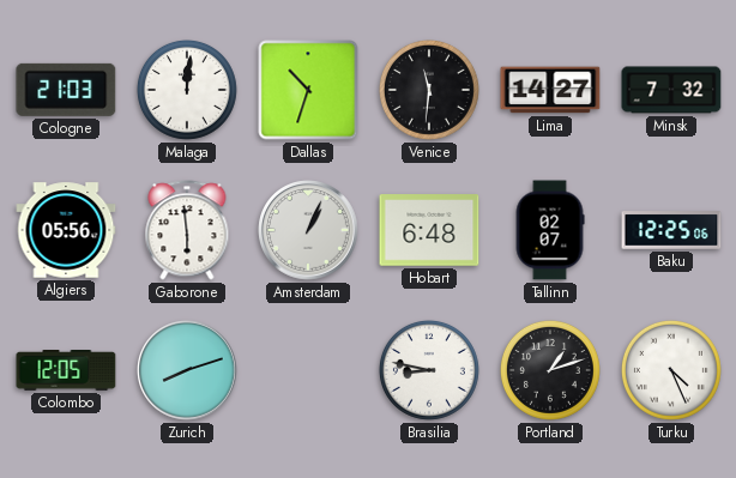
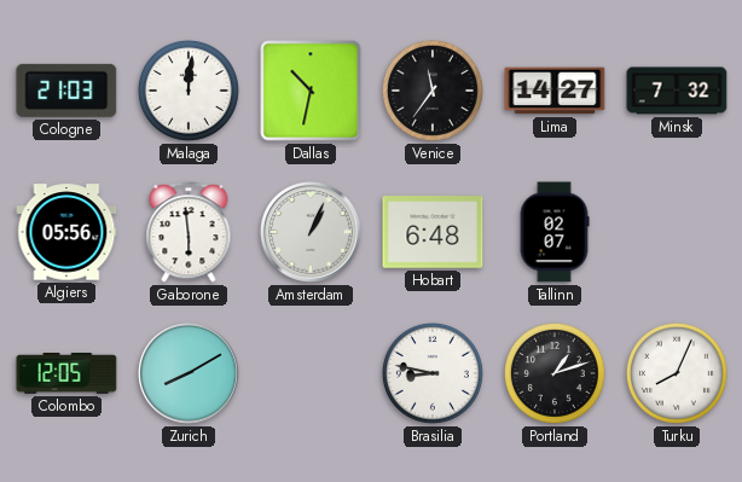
Dallas: 10:33 -> 10:32 (311, 91)
Venice: 11:31 -> 11:36 (433, 91)
Baku: 12:25 -> none (671, 230)
Zurich: 8:12 -> 8:10 (189, 373)
Turku: 4:26 -> 8:04 (677, 373)
